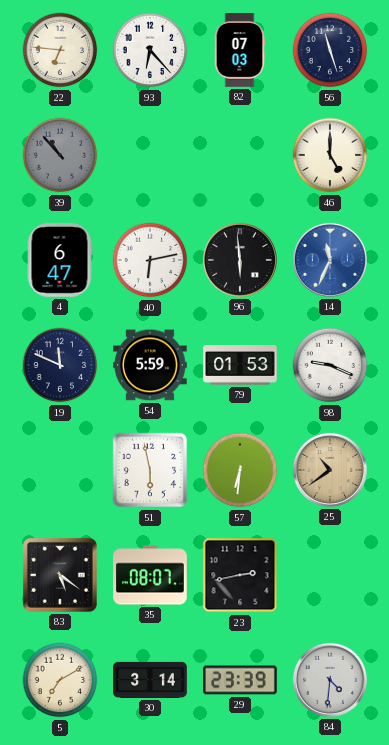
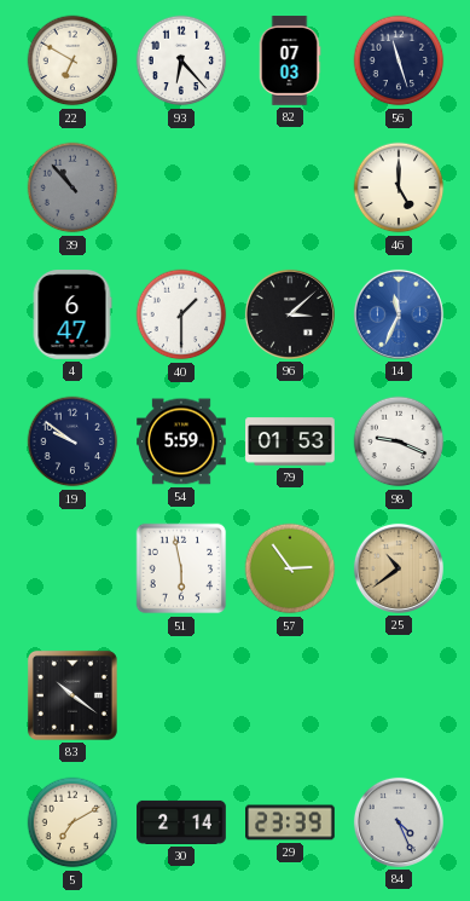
22: 6:46 -> 6:50 (72, 60)
40: 6:13 -> 1:30 (181, 314)
96: 5:59 -> 3:08 (290, 314)
19: 11:49 -> 9:51 (72, 441)
57: 6:31 -> 2:54 (290, 568)
83: 5:21 -> 10:21 (72, 695)
35: 08:07 -> none (150, 575)
23: 2:43 -> none (240, 575)
30: 3:14 -> 2:14 (181, 822)
84: 4:31 -> 4:26 (399, 822)
